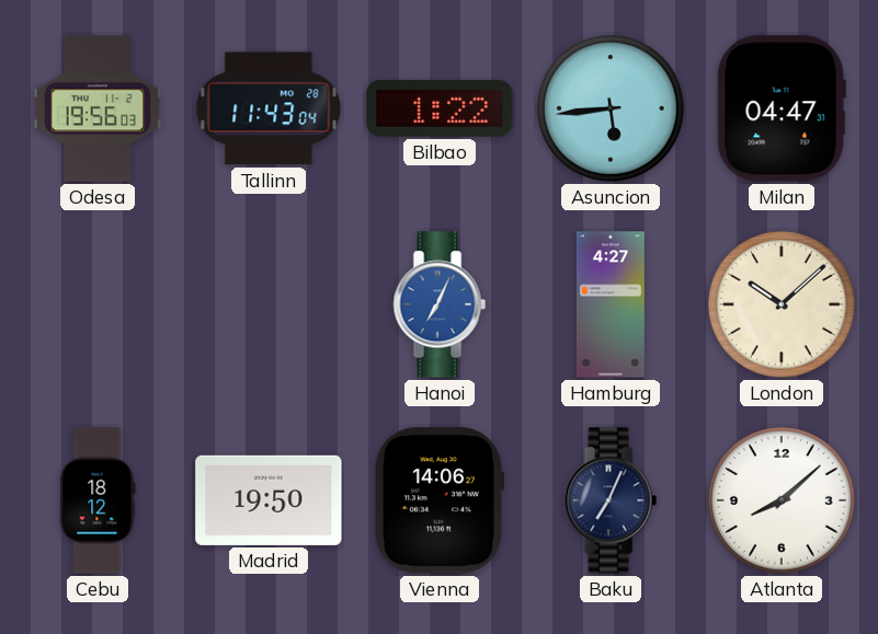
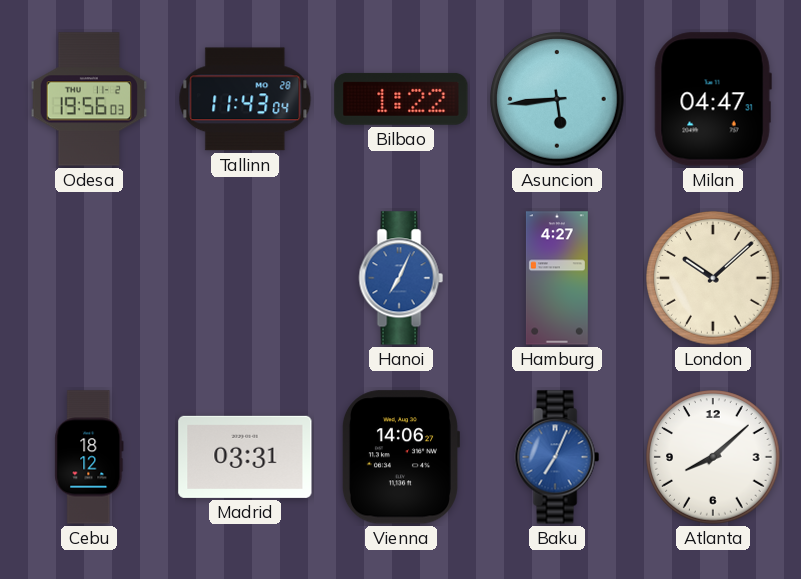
Madrid: 19:50 -> 03:31 (245, 457)
Baku dial: navy -> blue (557, 457)
